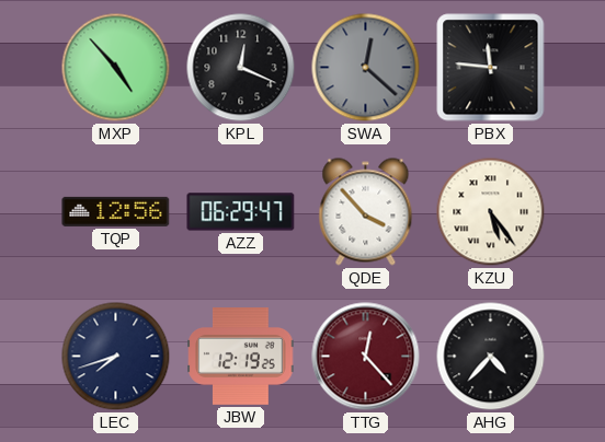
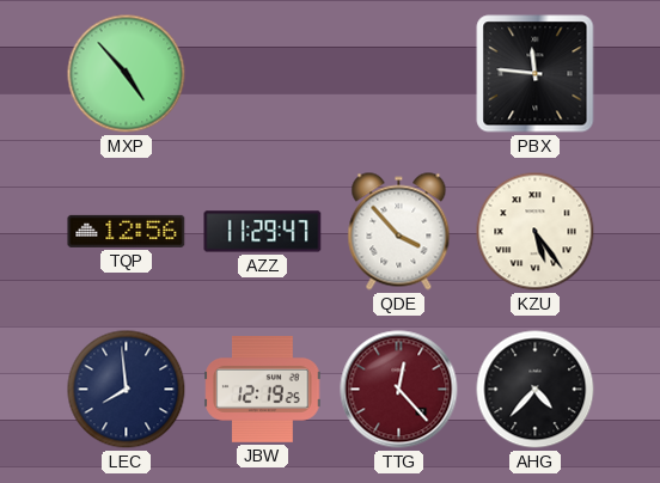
KPL: 12:19 -> none (241, 68)
SWA: 12:22 -> none (366, 68)
AZZ: 06:29 -> 11:29 (263, 232)
LEC: 7:42 -> 7:59 (127, 390)
